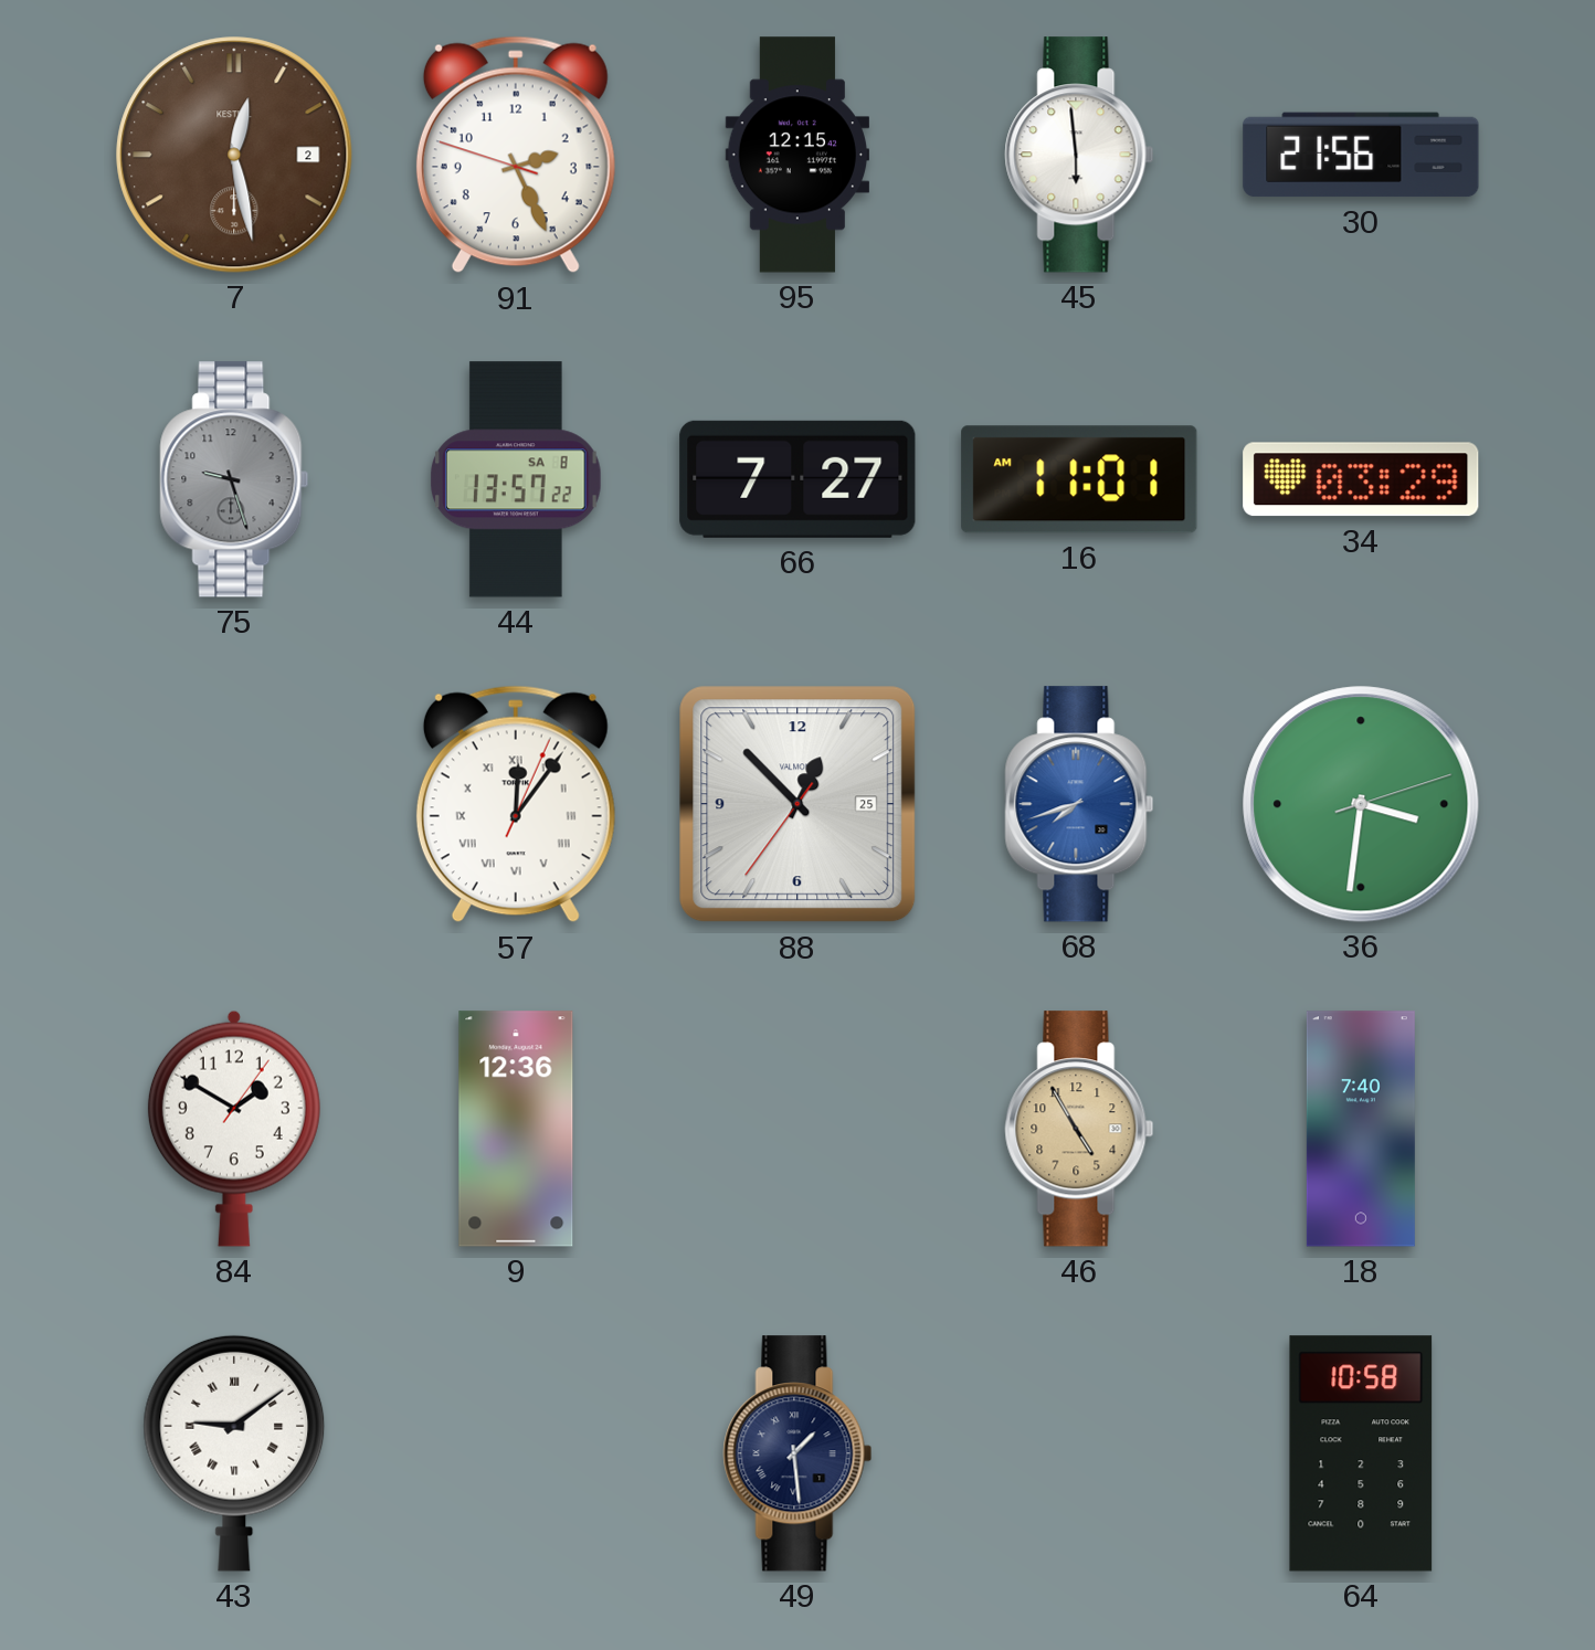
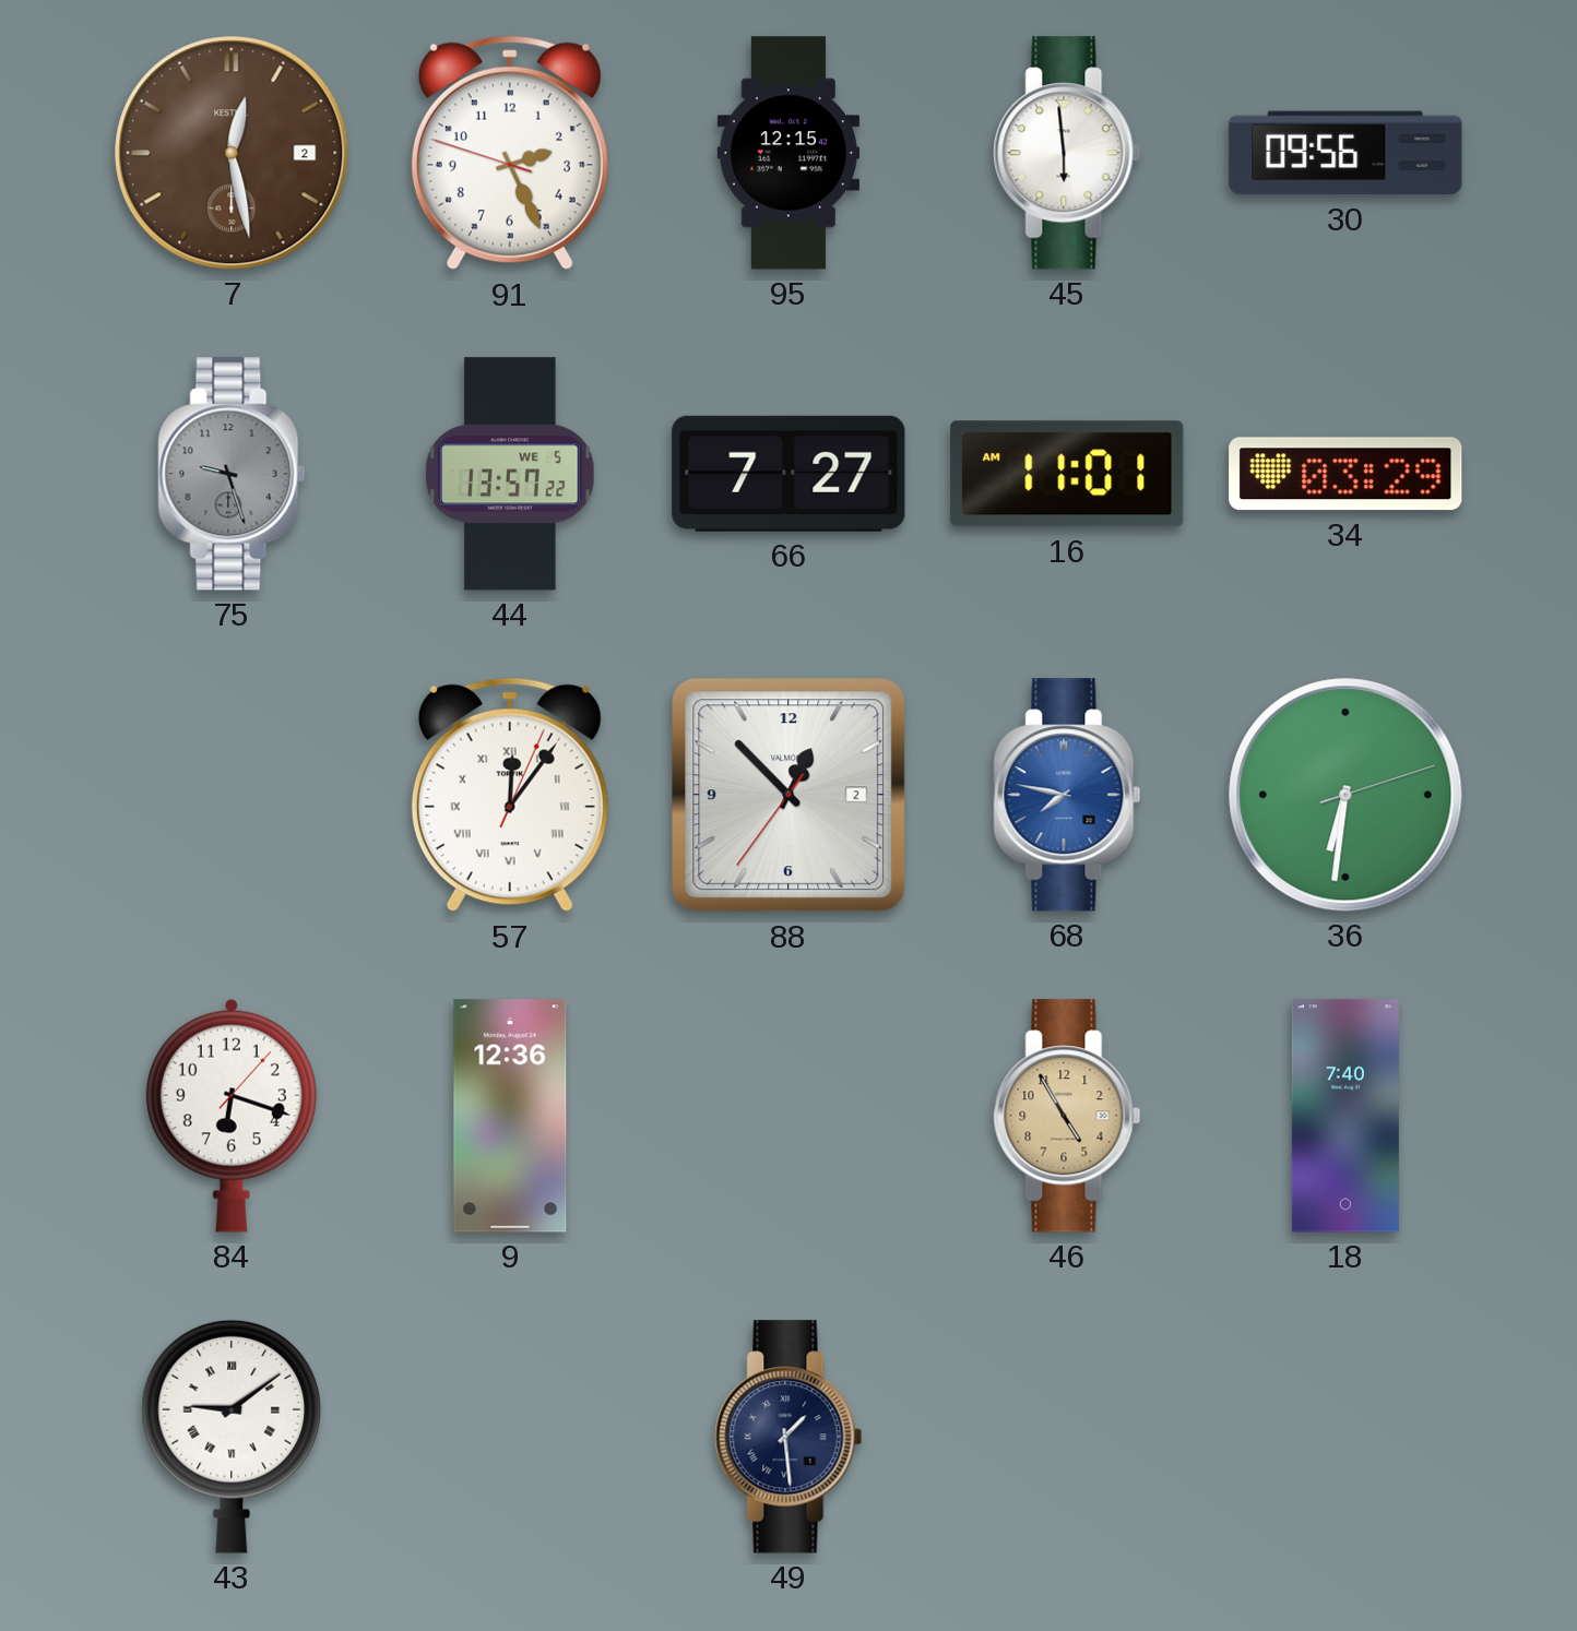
30: 21:56 -> 09:56 (1345, 153)
44 date: SA 8 -> WE 5 (510, 474)
88 date: 25 -> 2 (788, 795)
68: 7:42 -> 7:47 (1067, 795)
36: 3:31 -> 6:31 (1345, 795)
84: 1:50 -> 6:18 (232, 1116)
64: 10:58 -> none (1361, 1453)
